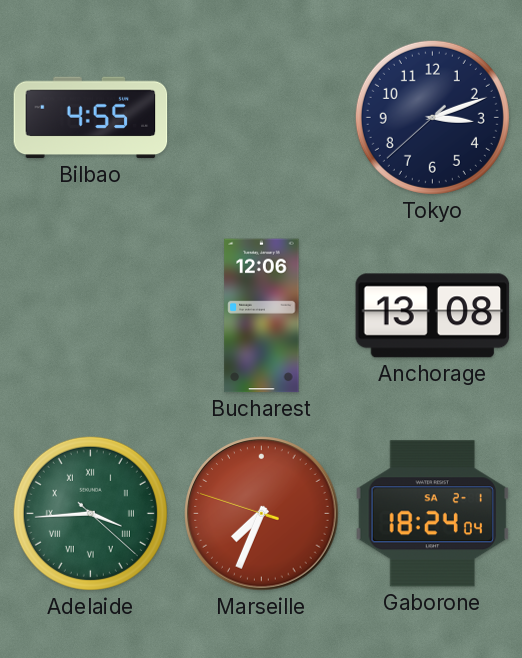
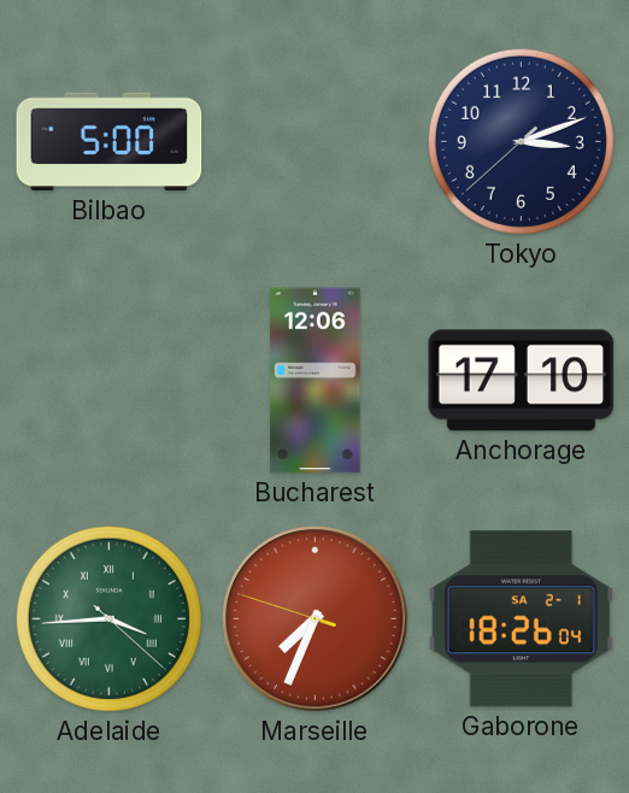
Bilbao: 4:55 -> 5:00 (110, 142)
Anchorage: 13:08 -> 17:10 (522, 381)
Gaborone: 18:24 -> 18:26 (522, 619)
